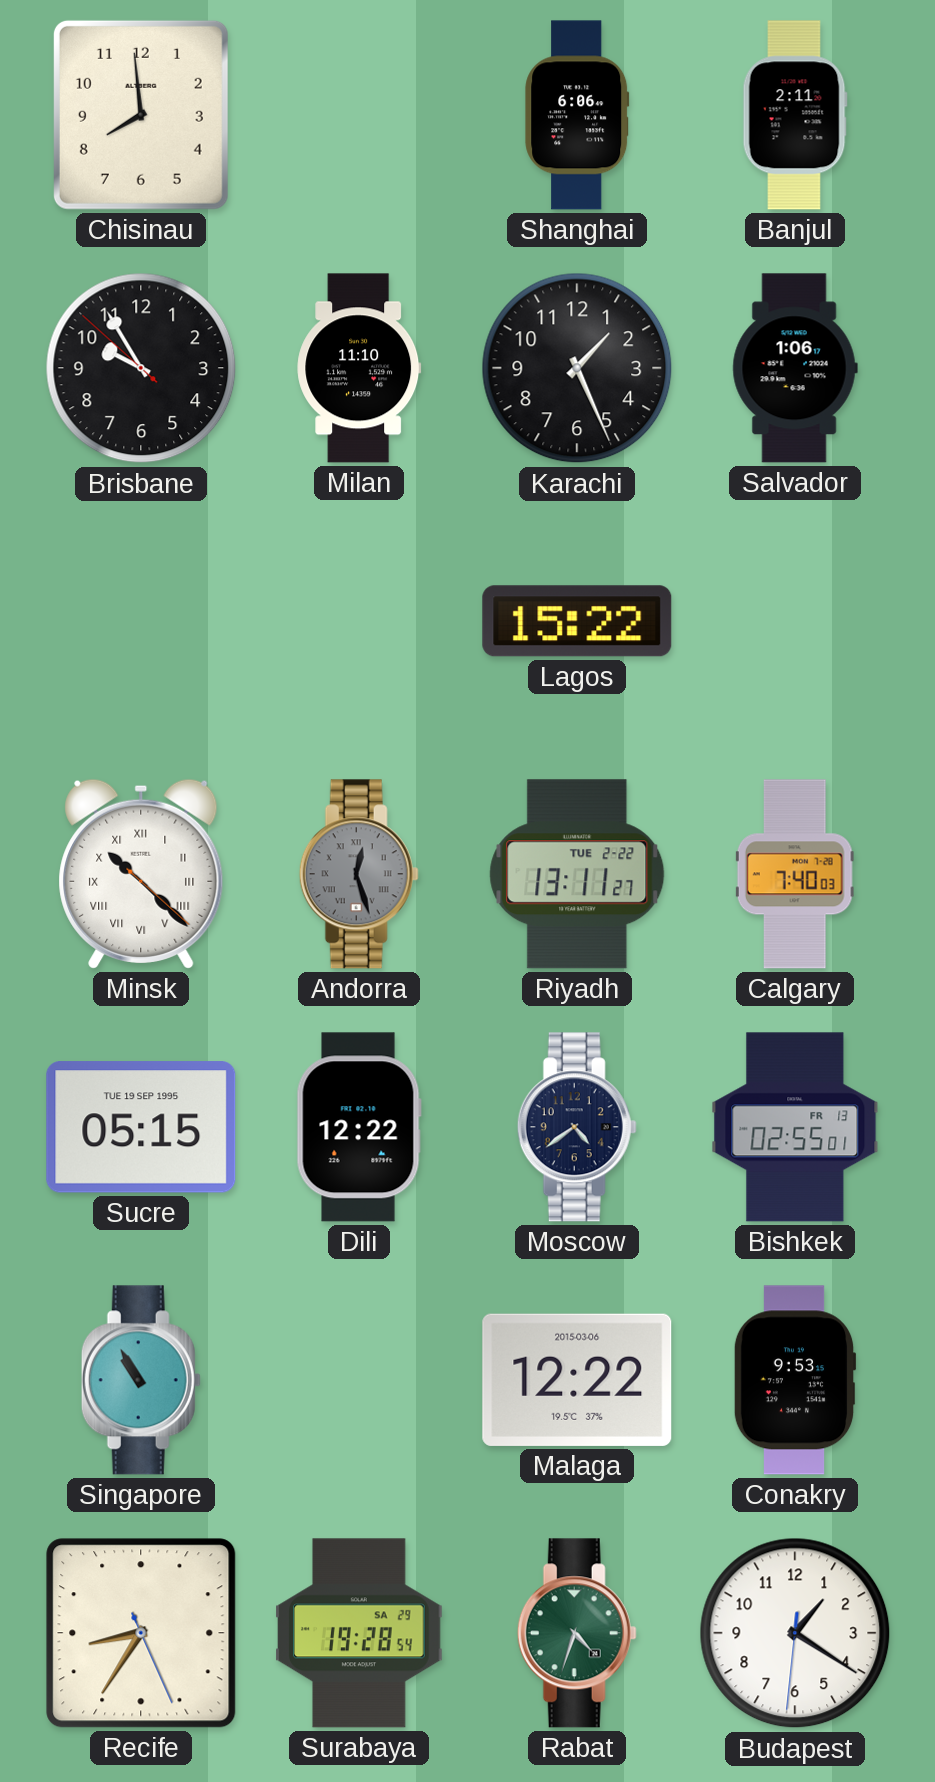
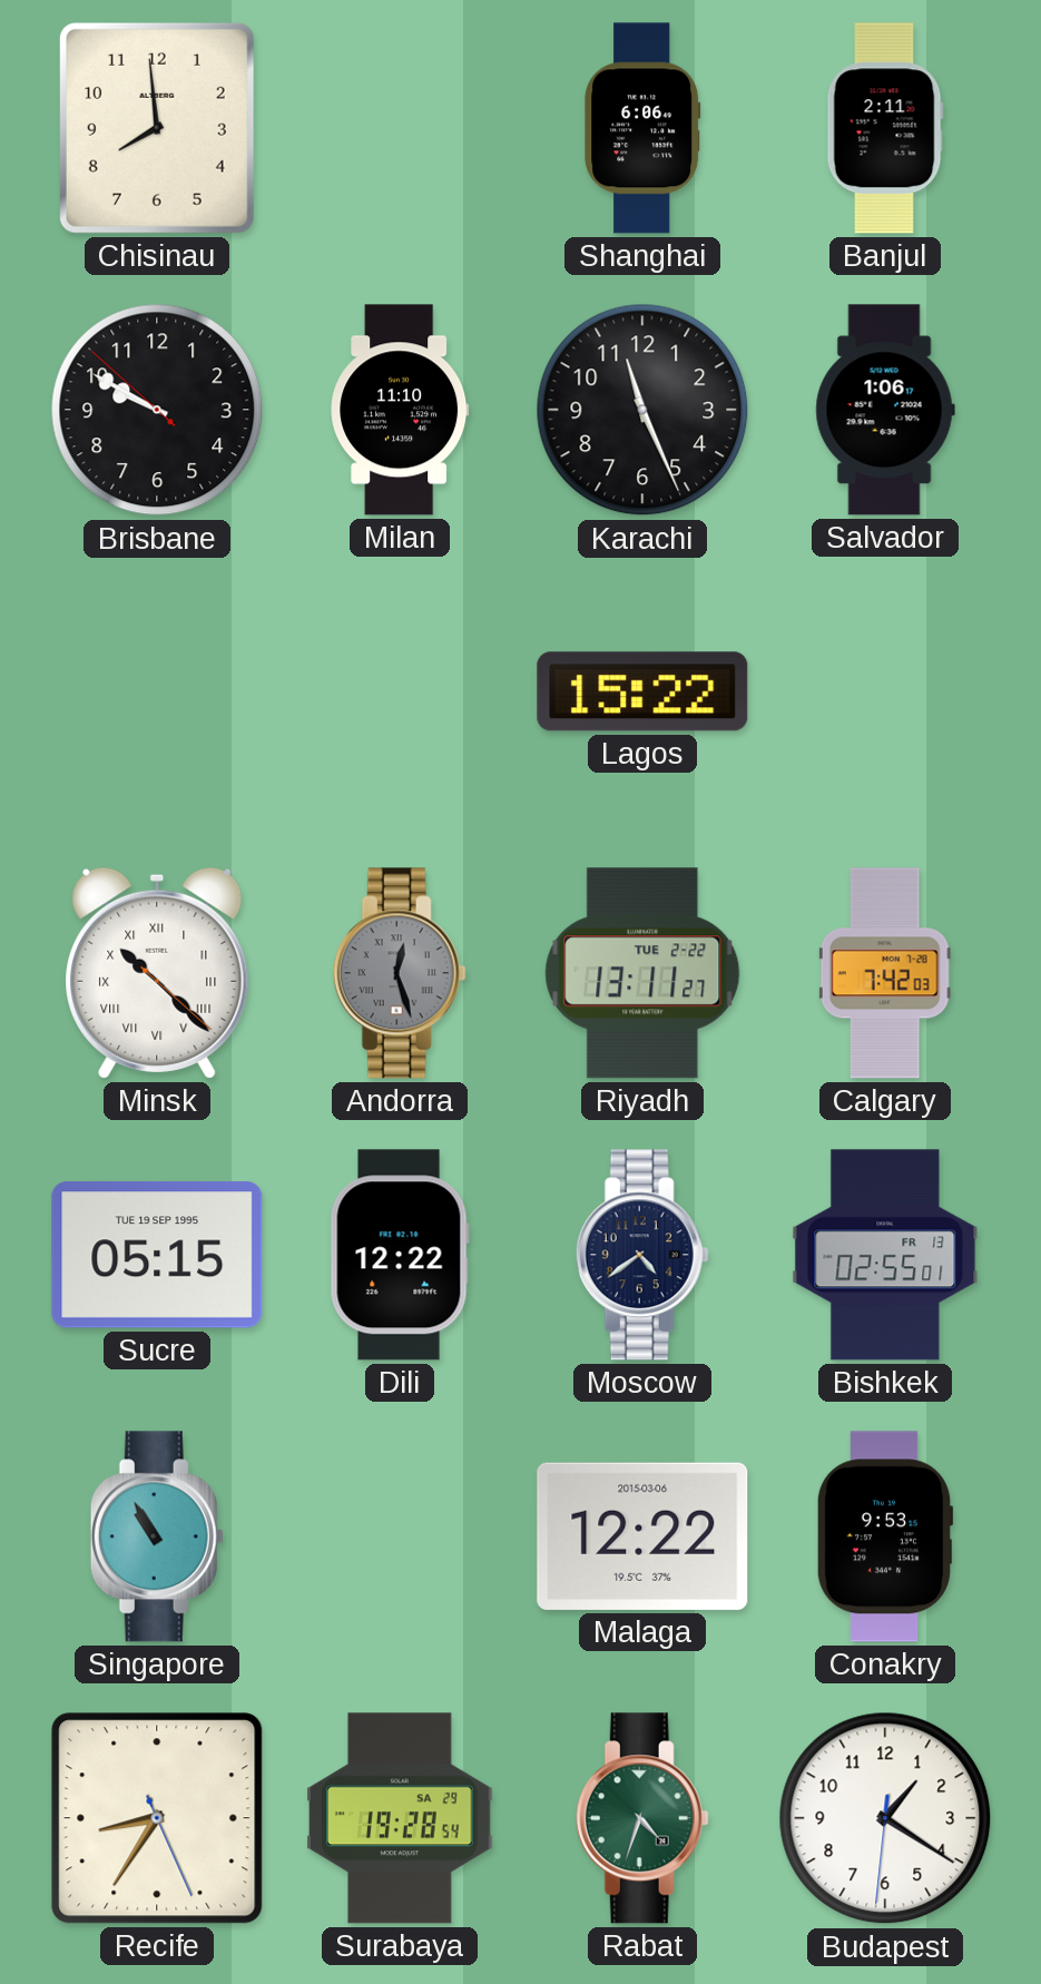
Brisbane: 9:54 -> 9:49 (157, 410)
Karachi: 1:26 -> 11:26 (642, 410)
Calgary: 7:40 -> 7:42 (885, 973)
